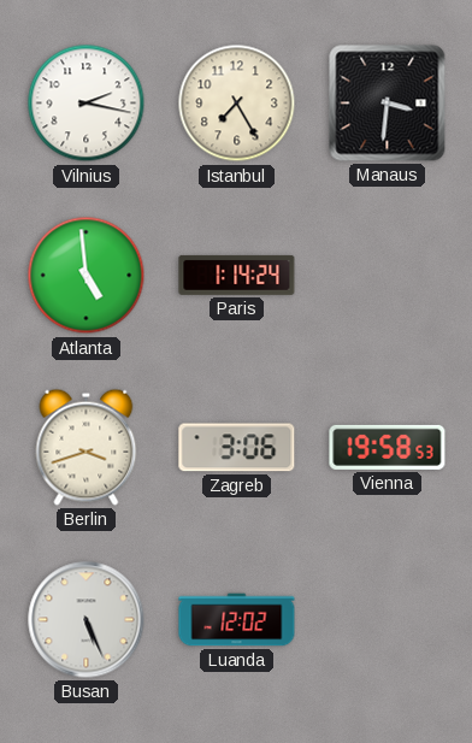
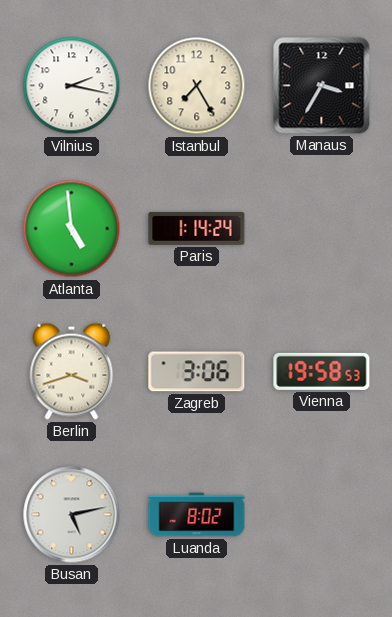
Manaus: 3:31 -> 3:35 (322, 86)
Busan: 5:26 -> 5:13 (72, 515)
Luanda: 12:02 -> 8:02 (197, 515)
